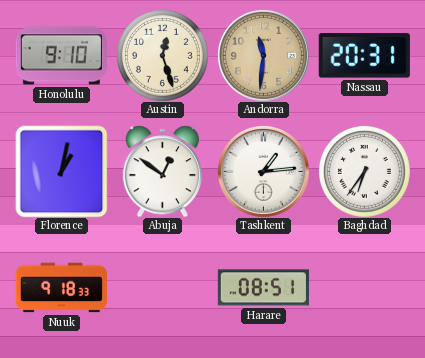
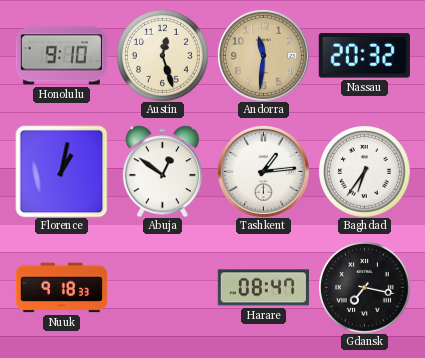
Nassau: 20:31 -> 20:32 (364, 56)
Harare: 08:51 -> 08:47 (263, 288)
Gdansk: none -> 7:17 (365, 288)
